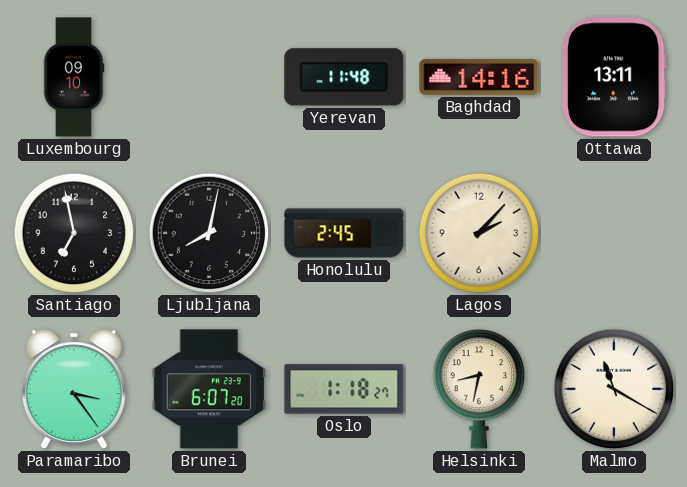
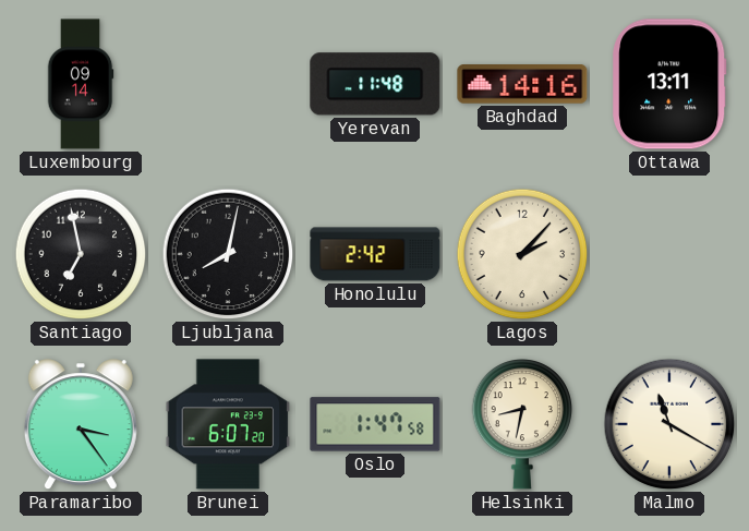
Luxembourg: 09:10 -> 09:14 (81, 84)
Honolulu: 2:45 -> 2:42 (375, 254)
Oslo: 1:18 -> 1:47 (375, 424)
